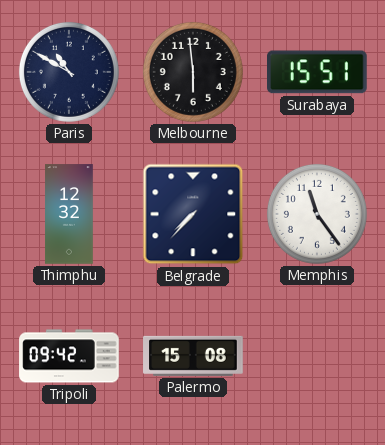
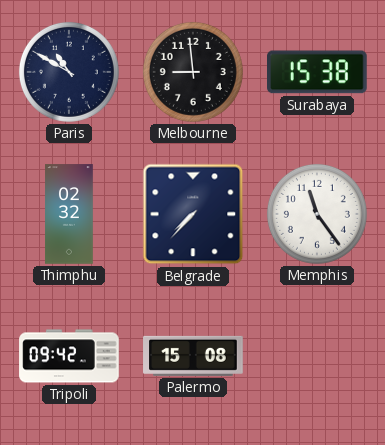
Melbourne: 5:59 -> 8:59 (193, 72)
Surabaya: 15:51 -> 15:38 (318, 72)
Thimphu: 12:32 -> 02:32 (69, 214)
